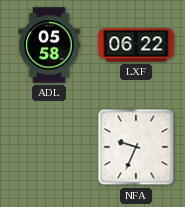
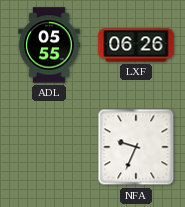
ADL: 05:58 -> 05:55 (49, 45)
LXF: 06:22 -> 06:26 (136, 45)
